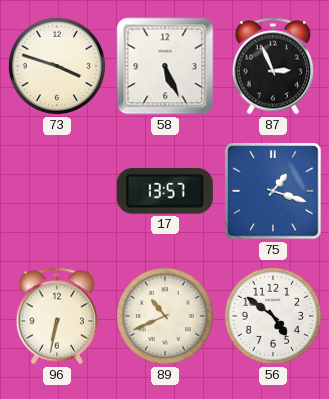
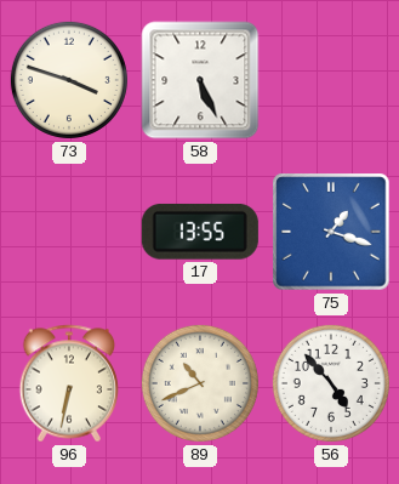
87: 2:56 -> none (273, 66)
17: 13:57 -> 13:55 (200, 232)
56: 4:51 -> 4:53 (331, 383)
